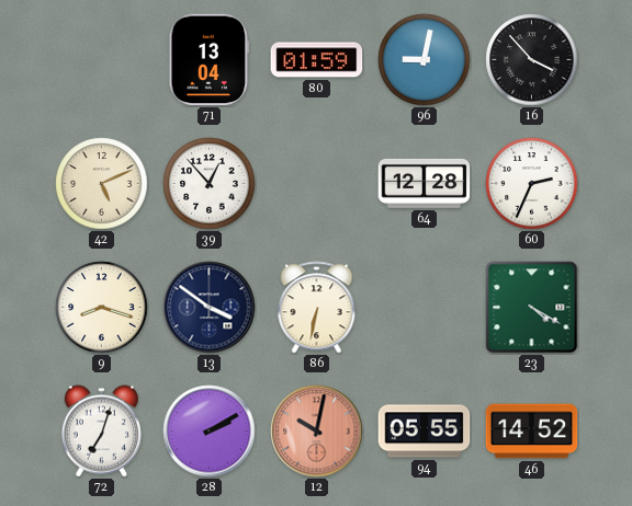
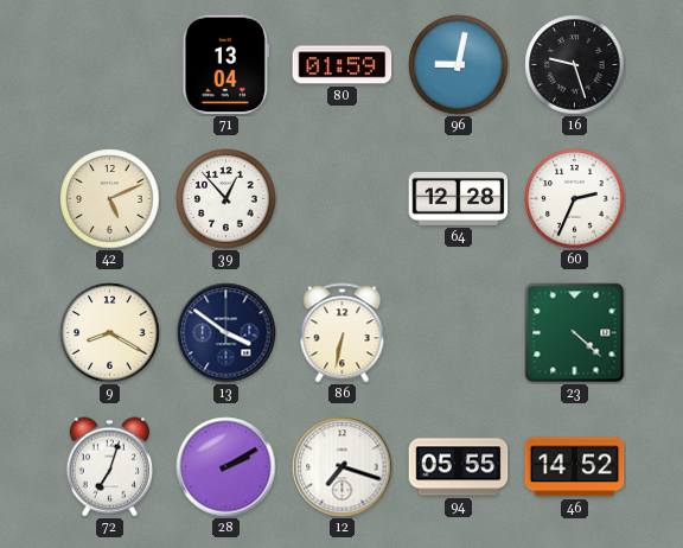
16: 3:53 -> 9:27 (575, 65)
9: 8:18 -> 8:20 (110, 333)
23: 4:20 -> 4:22 (575, 333)
12: 10:02 -> 7:18 (343, 467)
12 dial: salmon -> white (343, 467)
